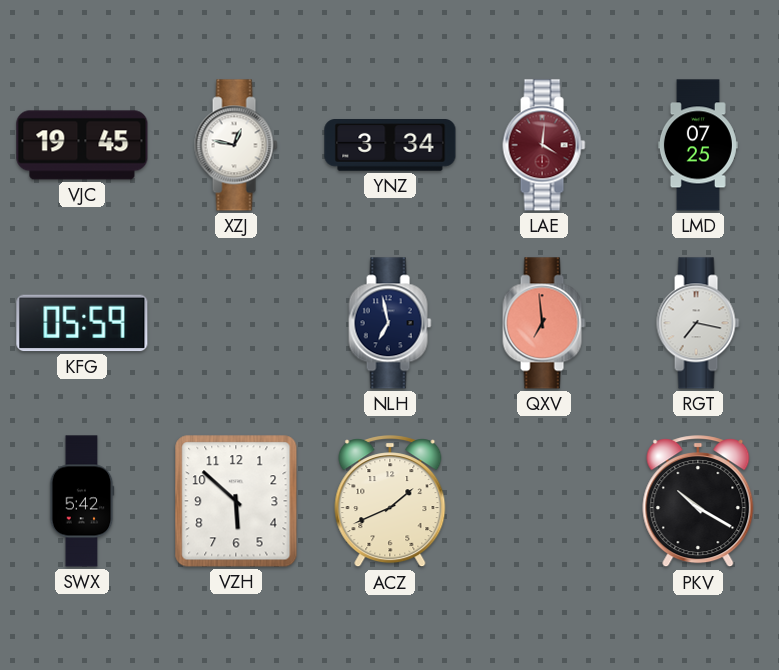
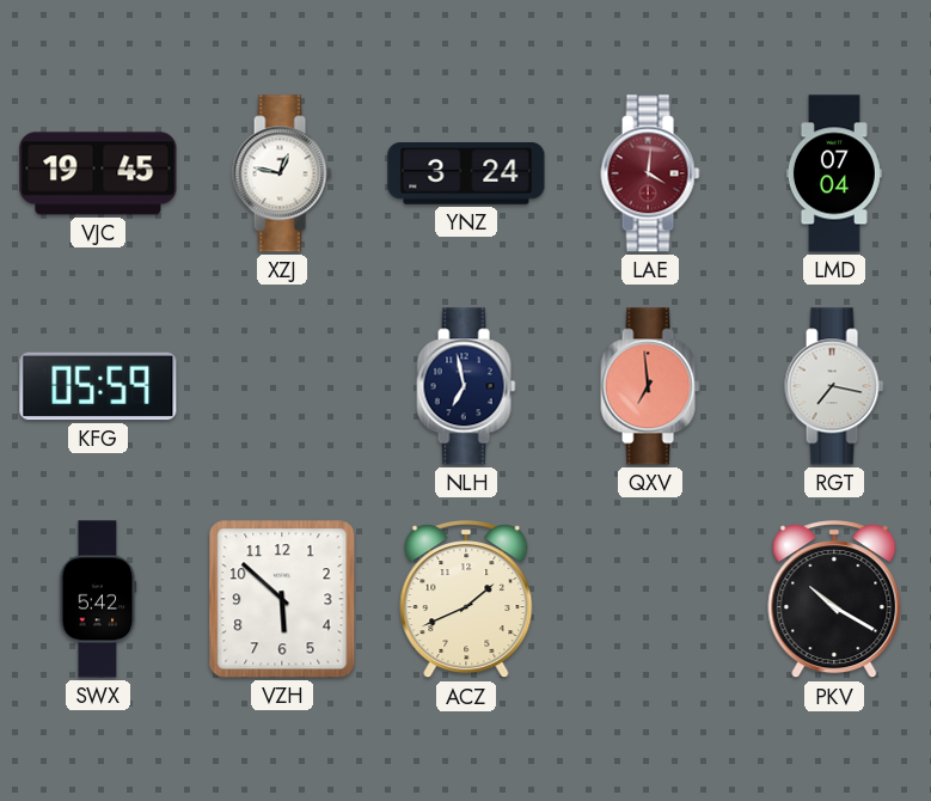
YNZ: 3:34 -> 3:24 (466, 173)
LMD: 07:25 -> 07:04 (834, 173)
